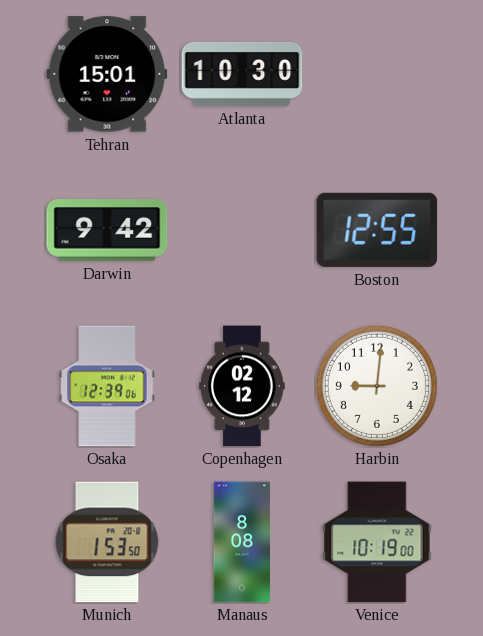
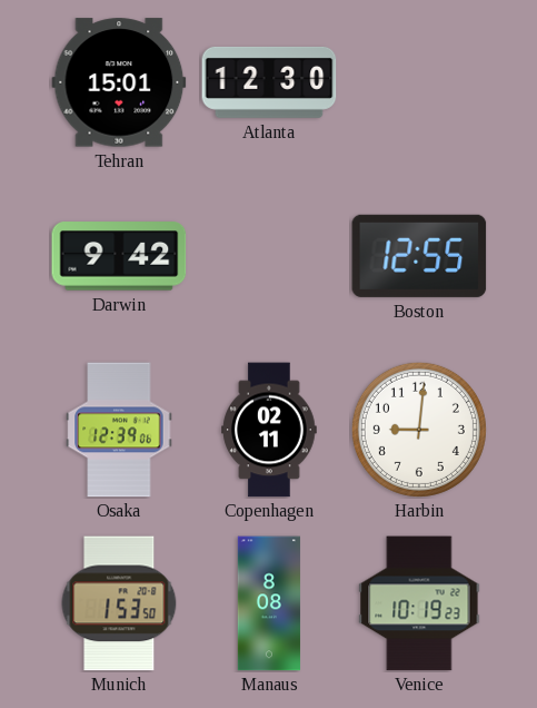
Atlanta: 10:30 -> 12:30 (269, 82)
Copenhagen: 02:12 -> 02:11 (269, 430)
Venice: 10:19:00 -> 10:19:23 (419, 603)
